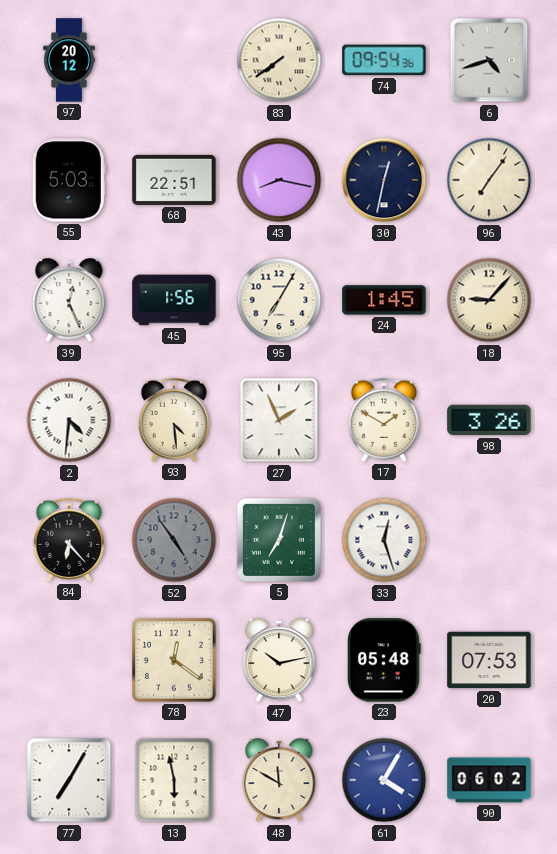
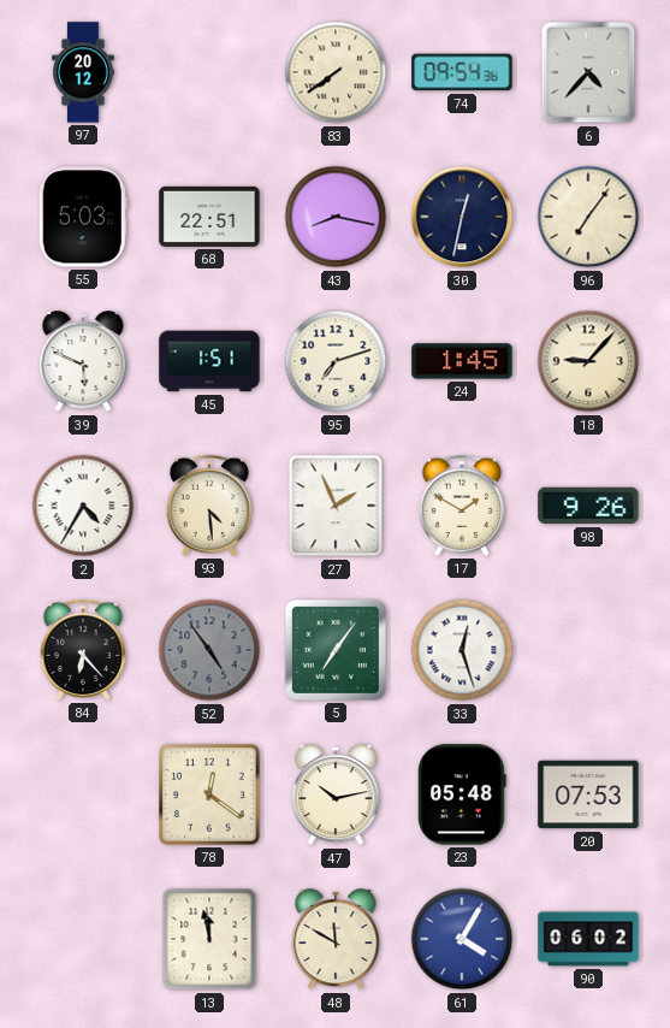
6: 4:42 -> 4:37 (588, 72)
39: 12:26 -> 5:49 (83, 362)
45: 1:56 -> 1:51 (209, 361)
95: 7:05 -> 7:12 (336, 361)
2: 4:31 -> 4:35 (83, 506)
98: 3:26 -> 9:26 (588, 506)
5: 7:03 -> 7:06 (336, 650)
77: 7:05 -> none (69, 780)
13: 5:58 -> 11:58 (209, 939)
